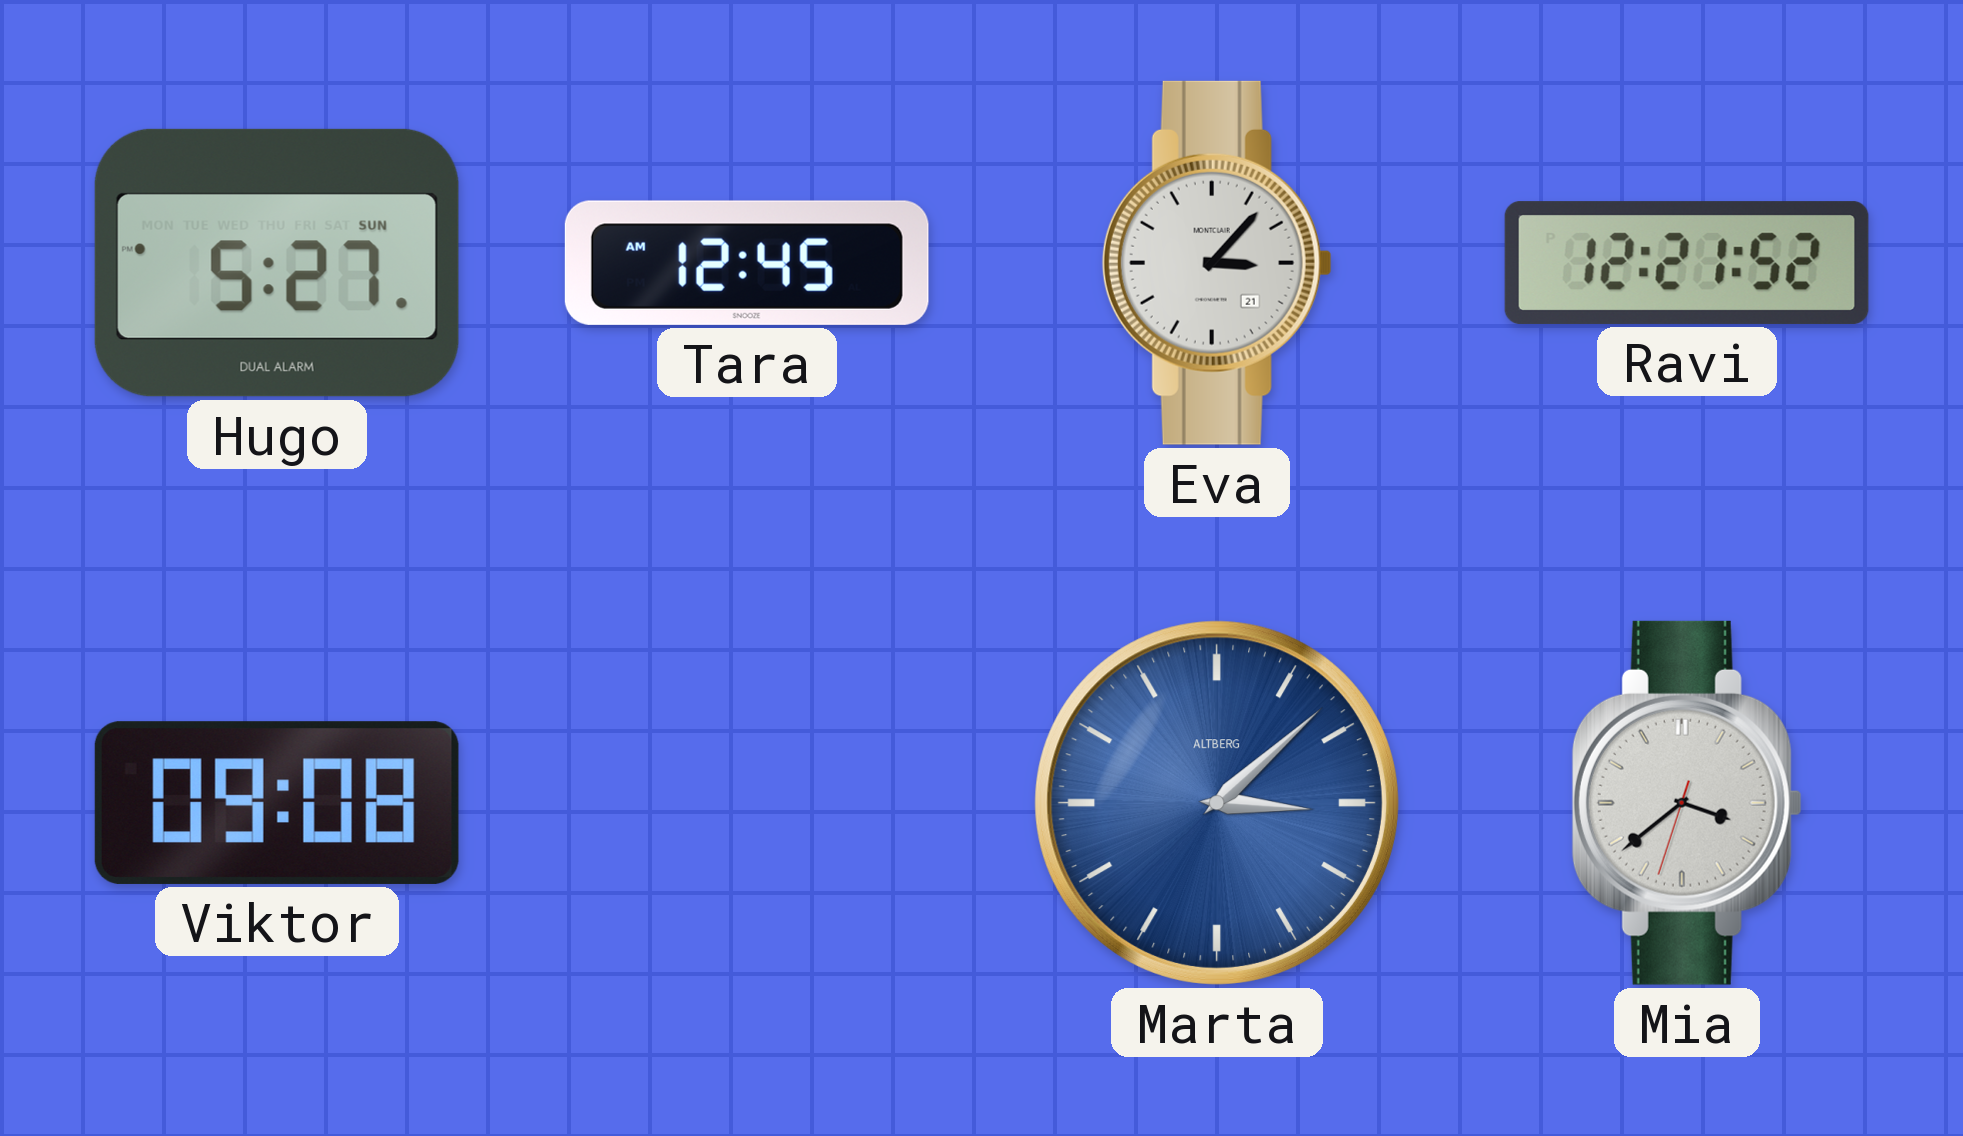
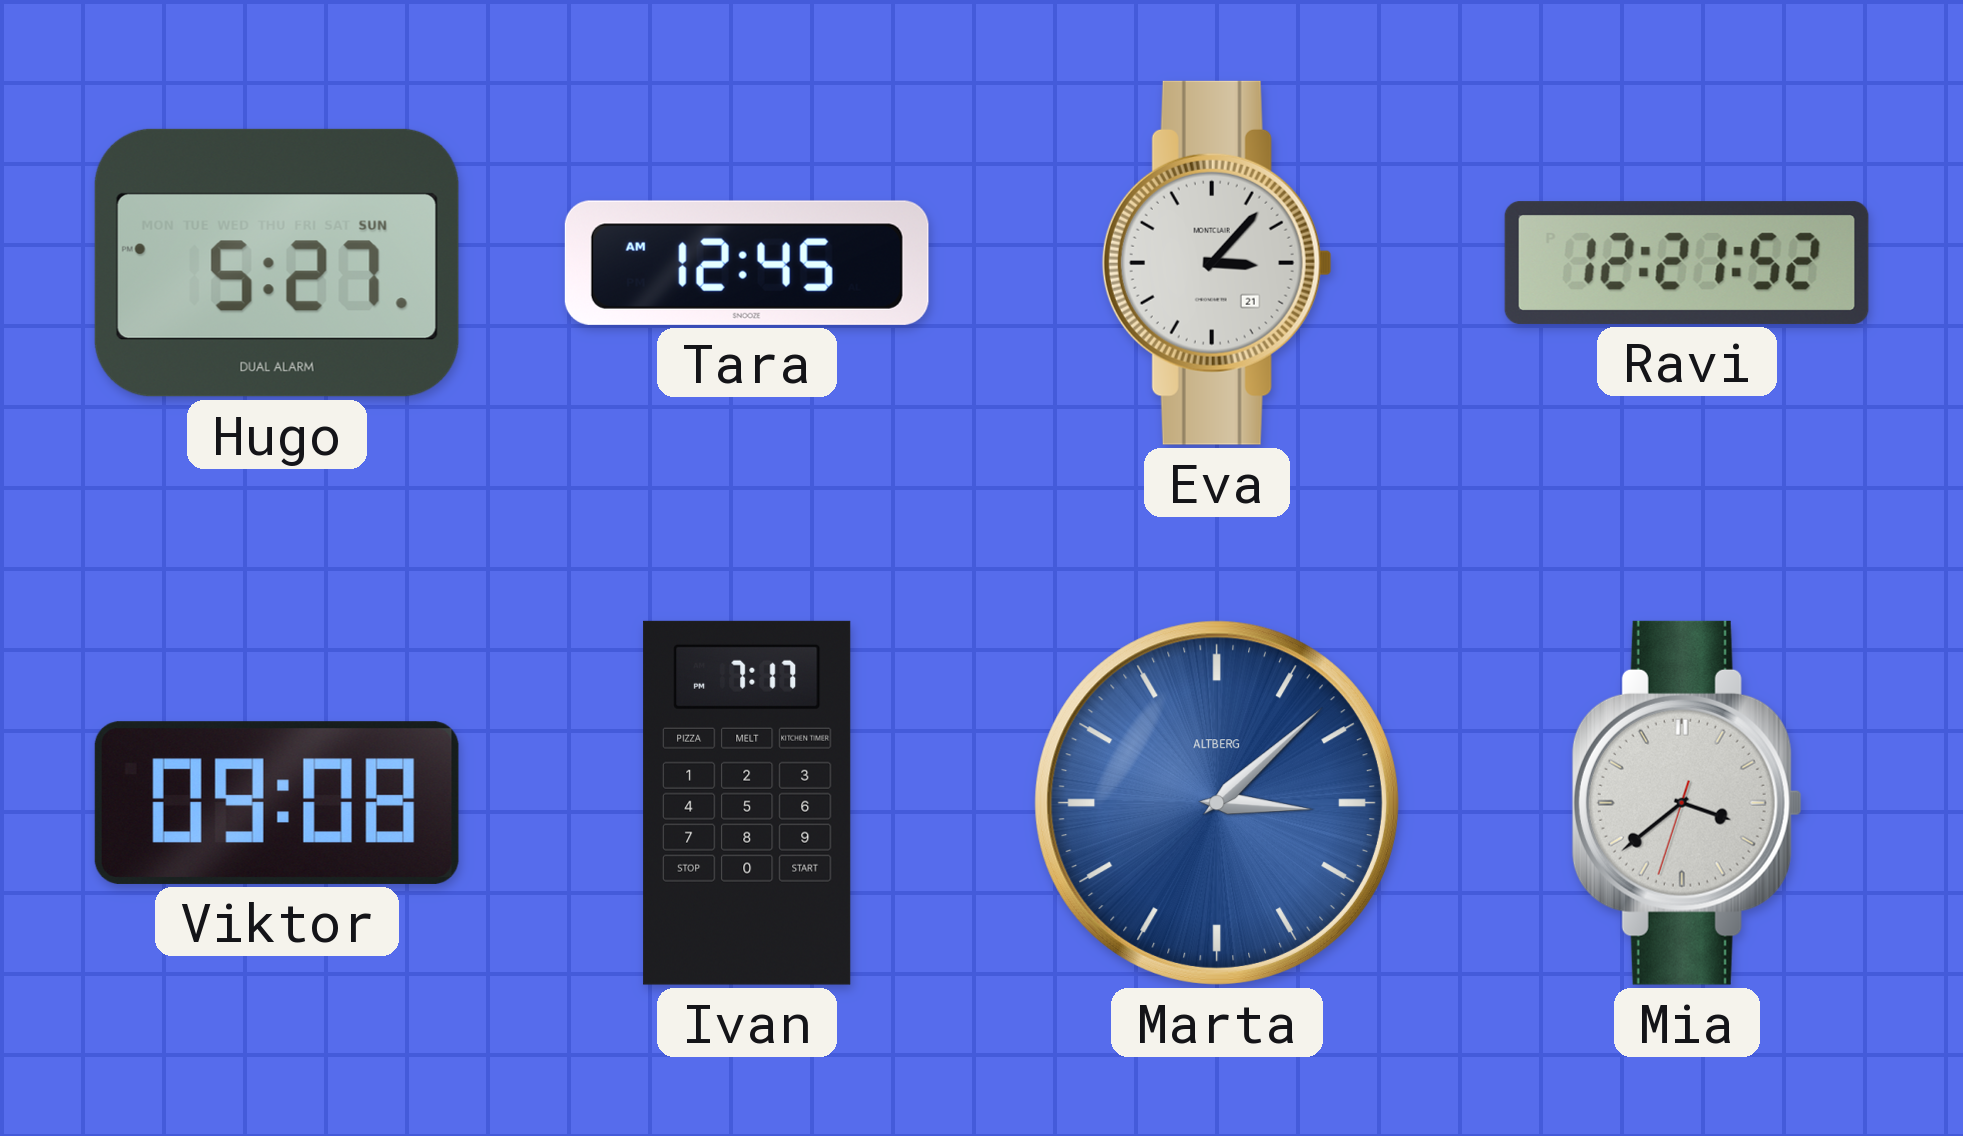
Ivan: none -> 7:17 (747, 803)
